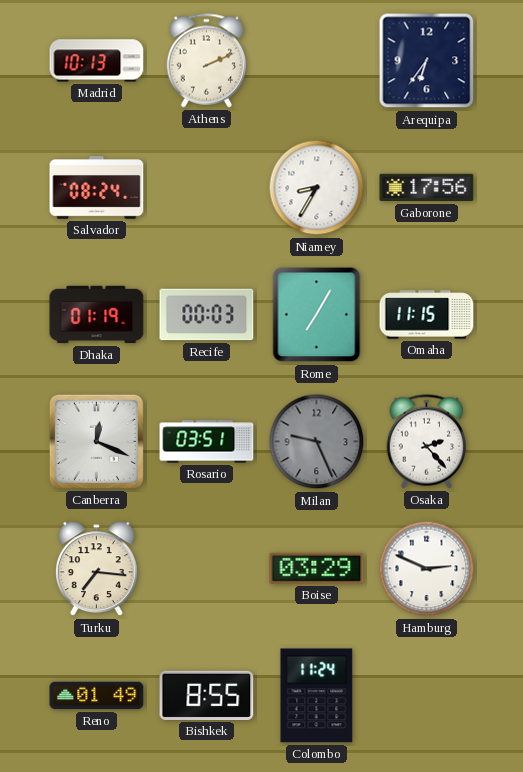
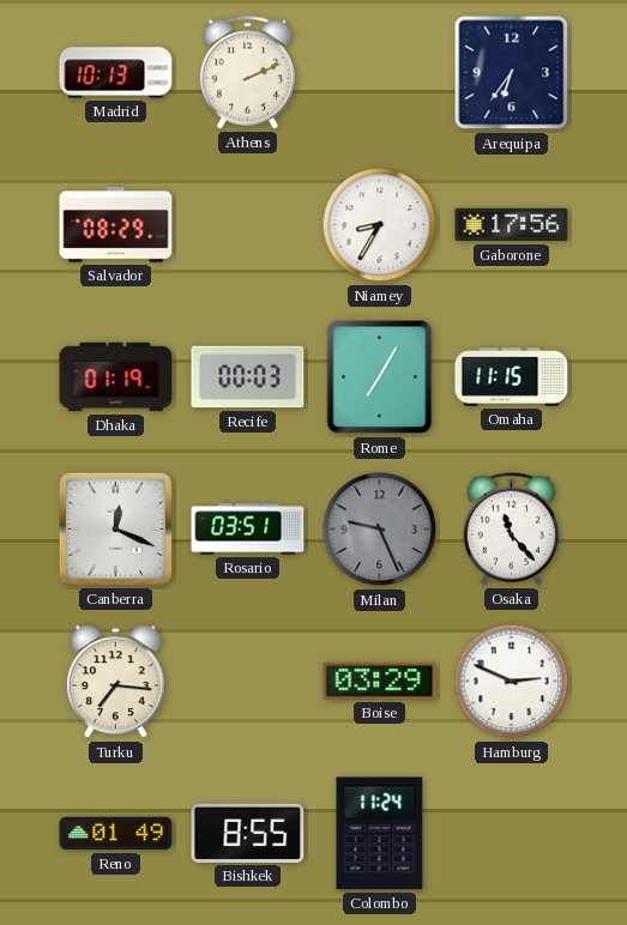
Salvador: 08:24 -> 08:29 (116, 225)
Osaka: 2:23 -> 11:23 (512, 530)
